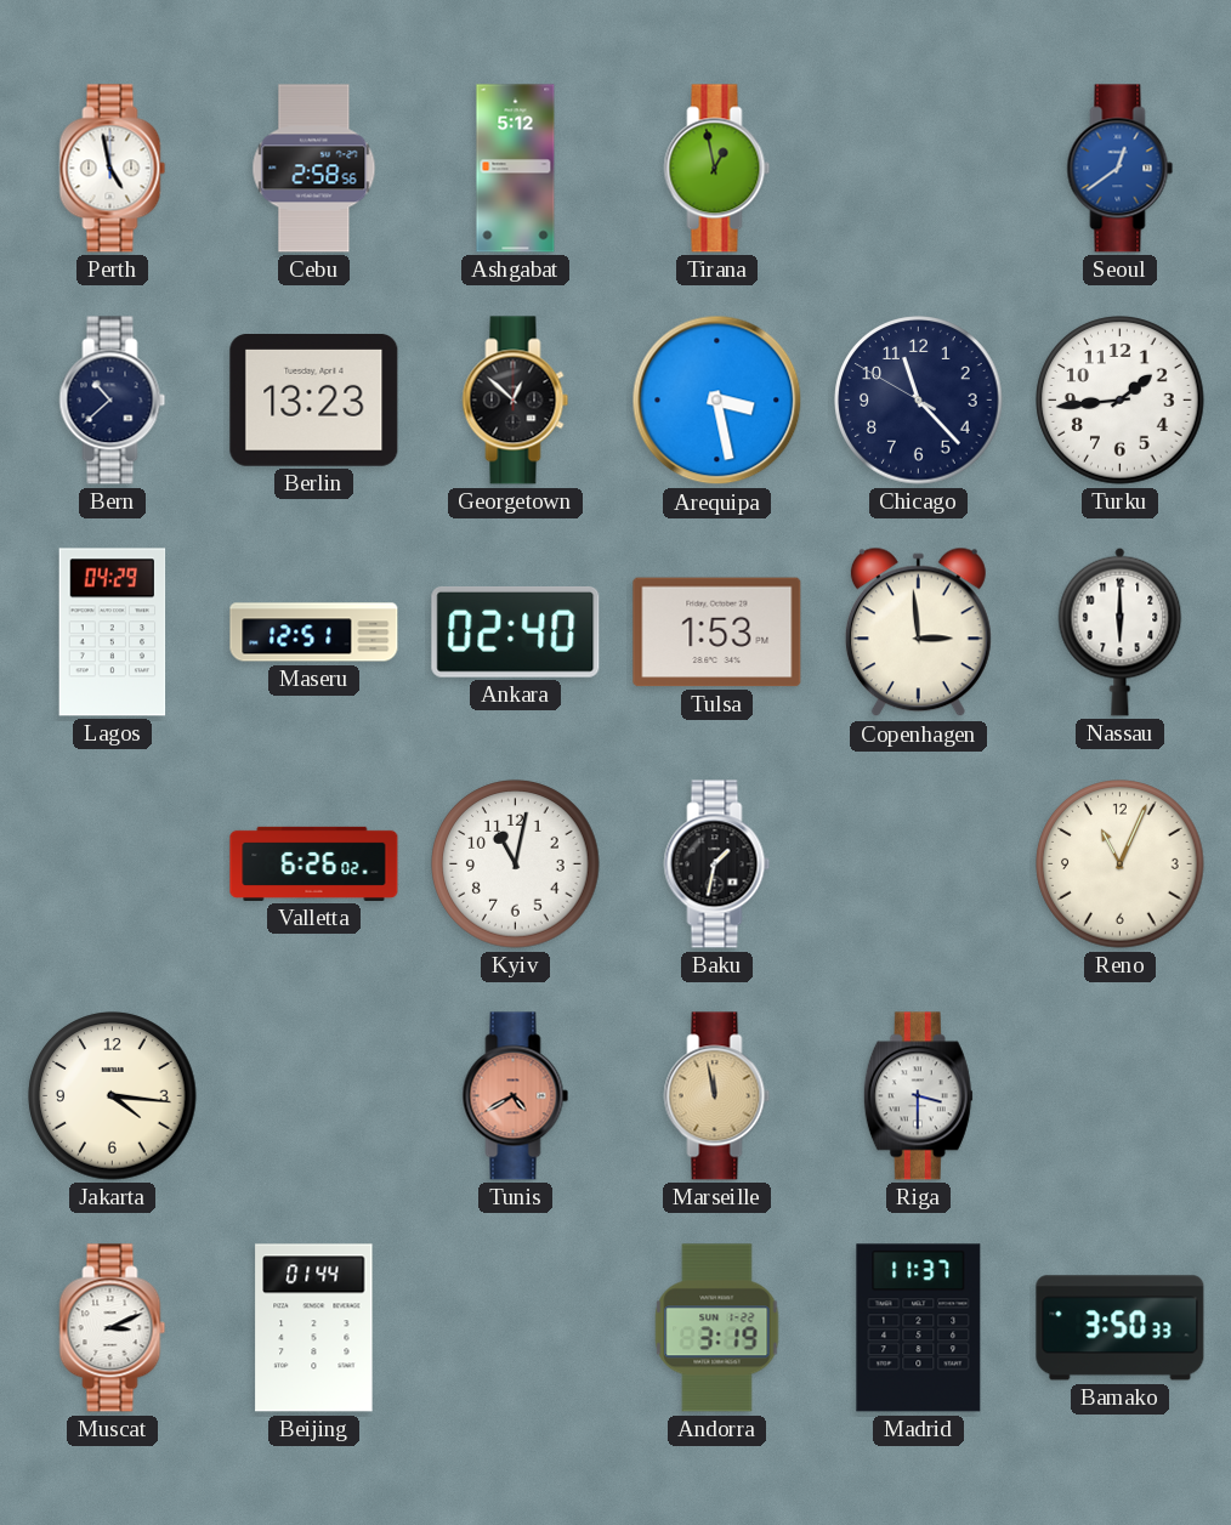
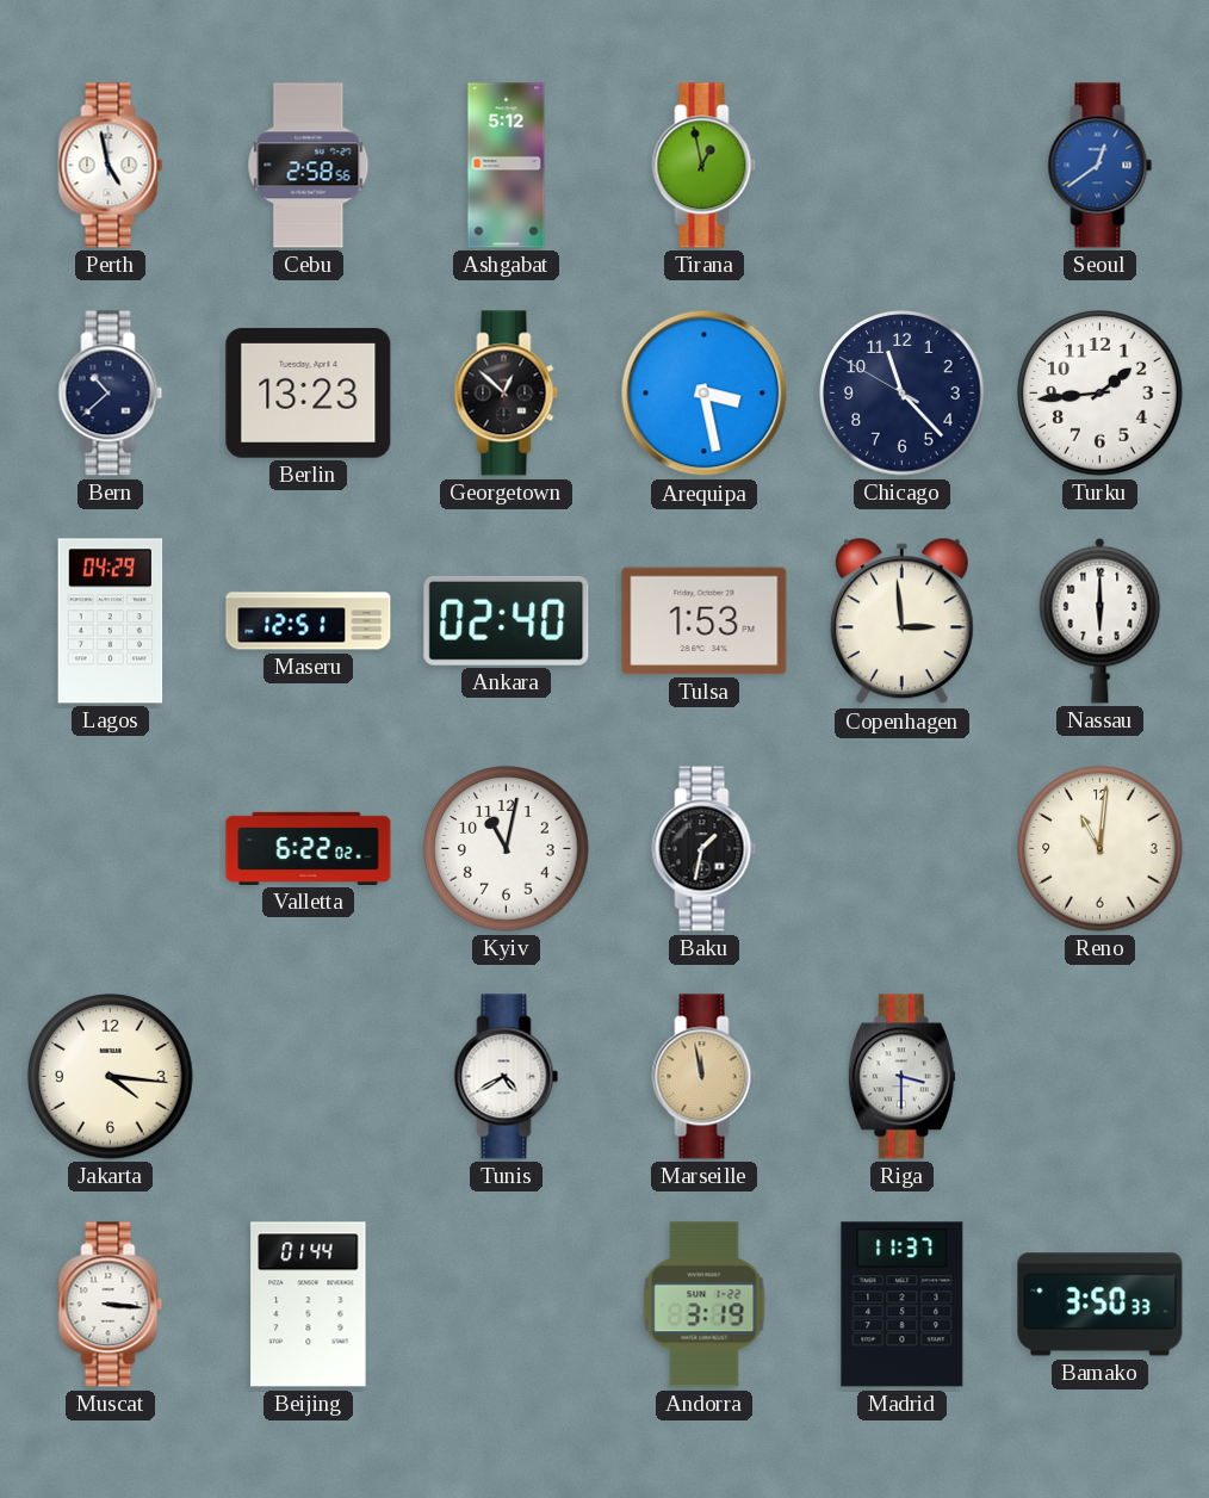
Valletta: 6:26 -> 6:22 (309, 848)
Reno: 11:04 -> 11:01 (1100, 849)
Tunis dial: salmon -> white (507, 1077)
Muscat: 3:11 -> 3:16 (111, 1305)
